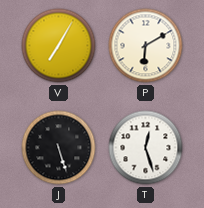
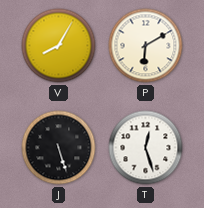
V: 7:05 -> 8:05 (59, 46)
